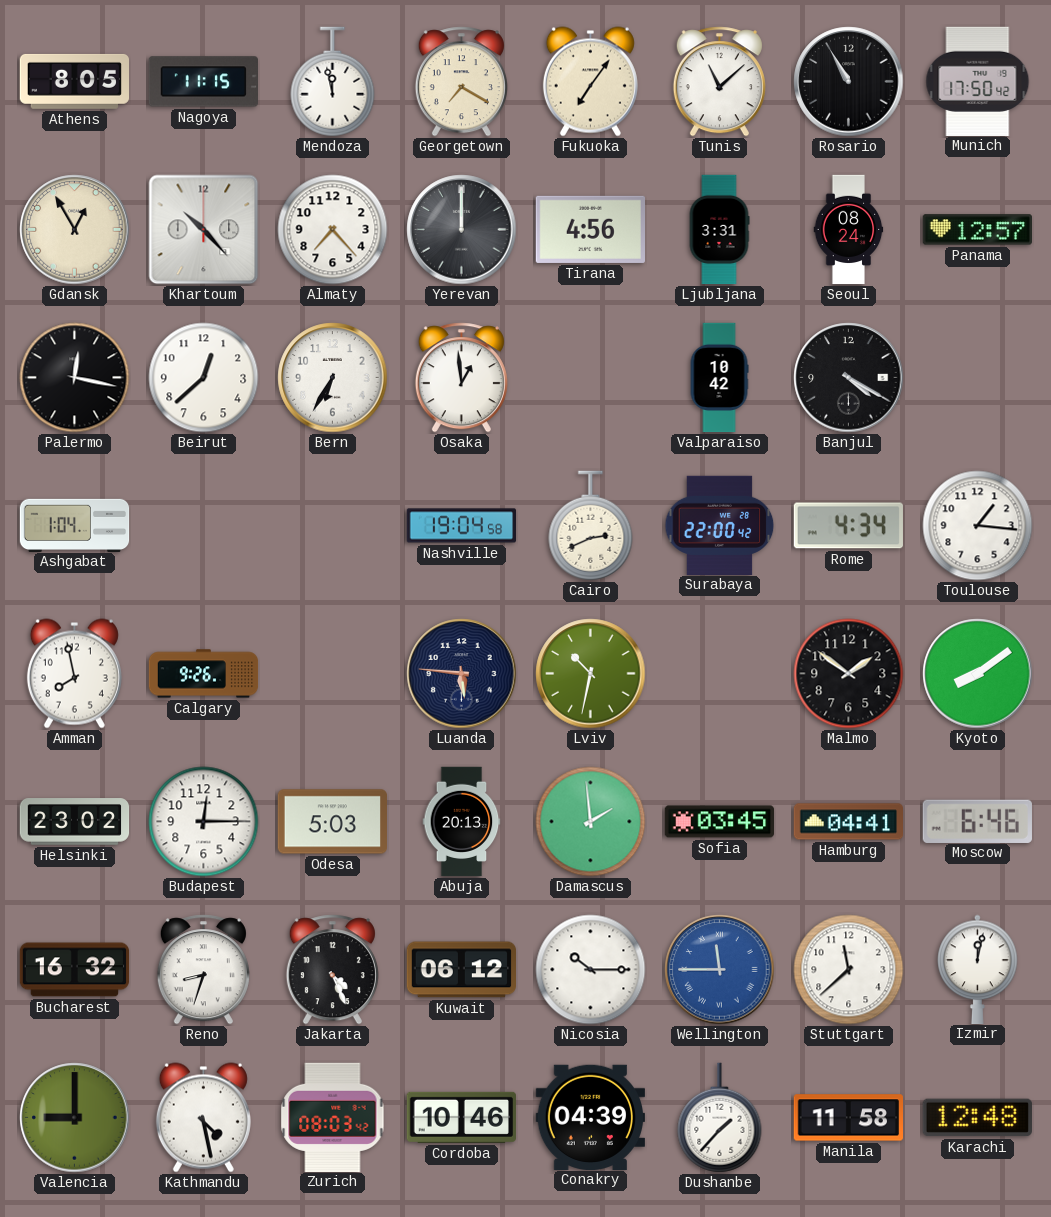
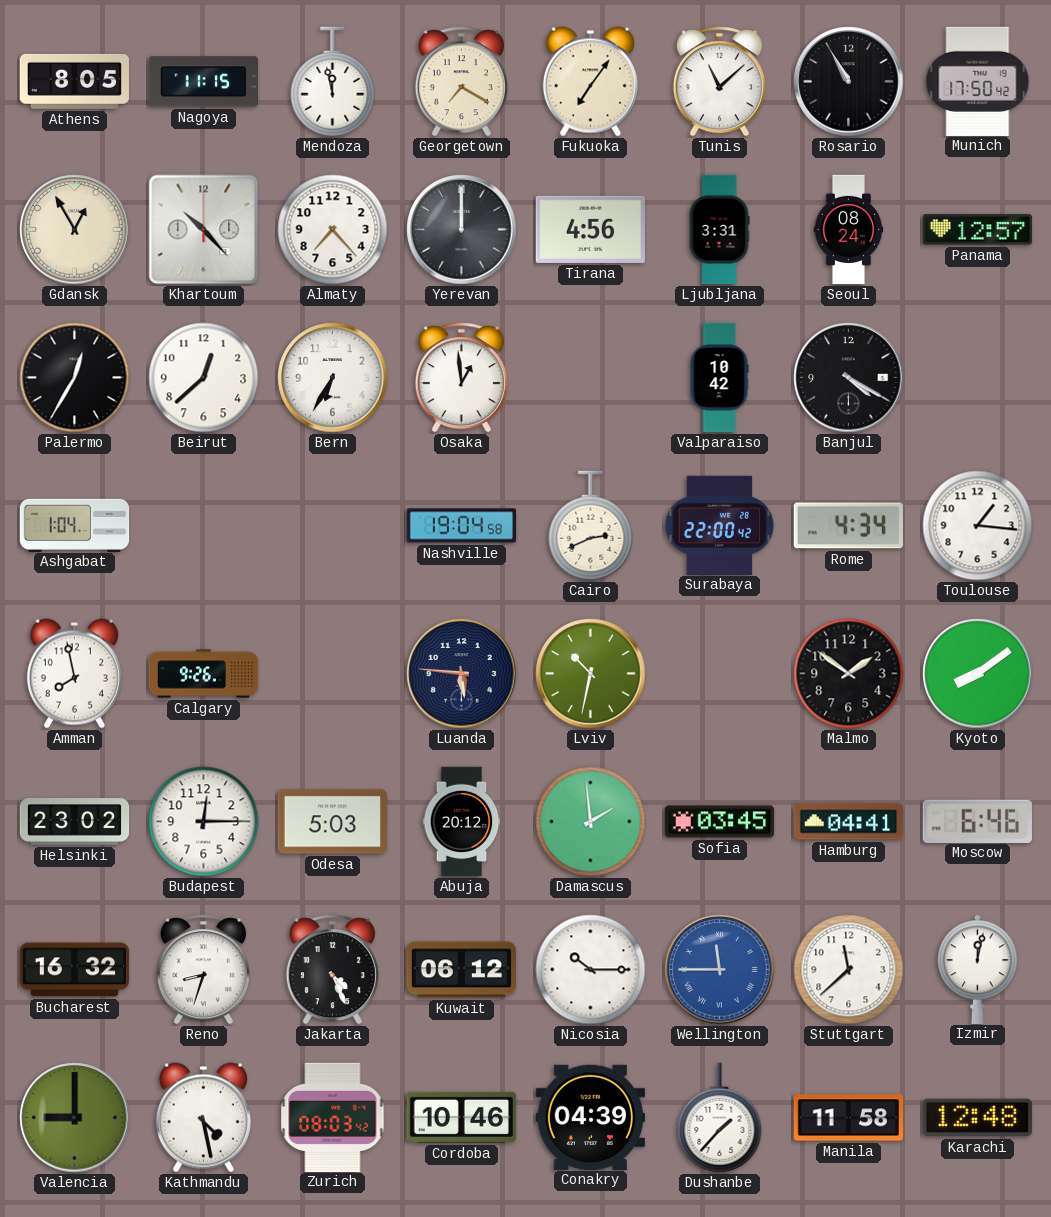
Palermo: 12:17 -> 12:35 (75, 378)
Abuja: 20:13 -> 20:12 (462, 822)
